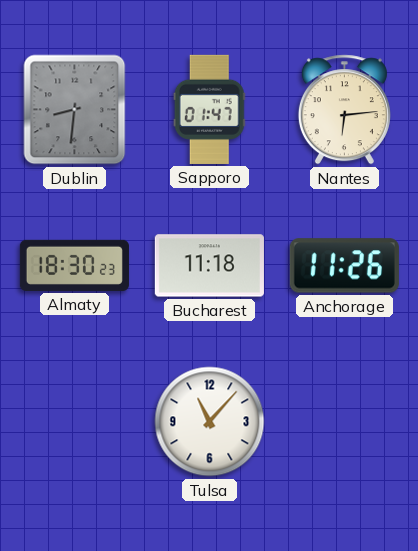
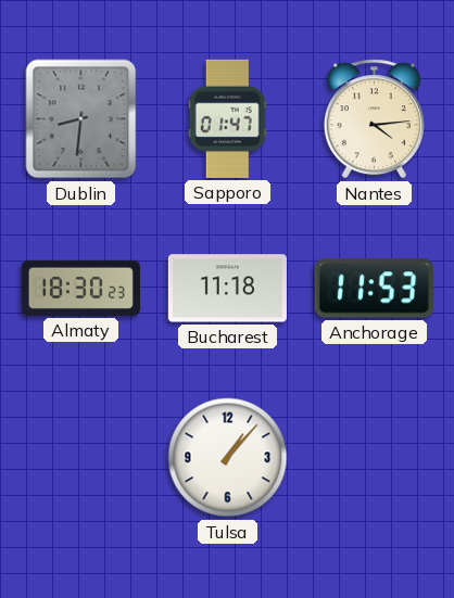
Nantes: 6:14 -> 4:14 (374, 119)
Anchorage: 11:26 -> 11:53 (374, 289)
Tulsa: 11:07 -> 1:07 (228, 458)
